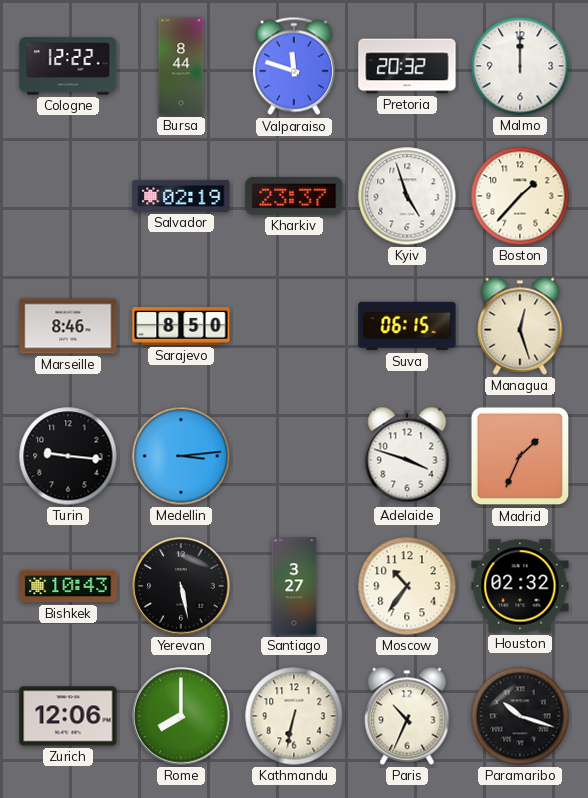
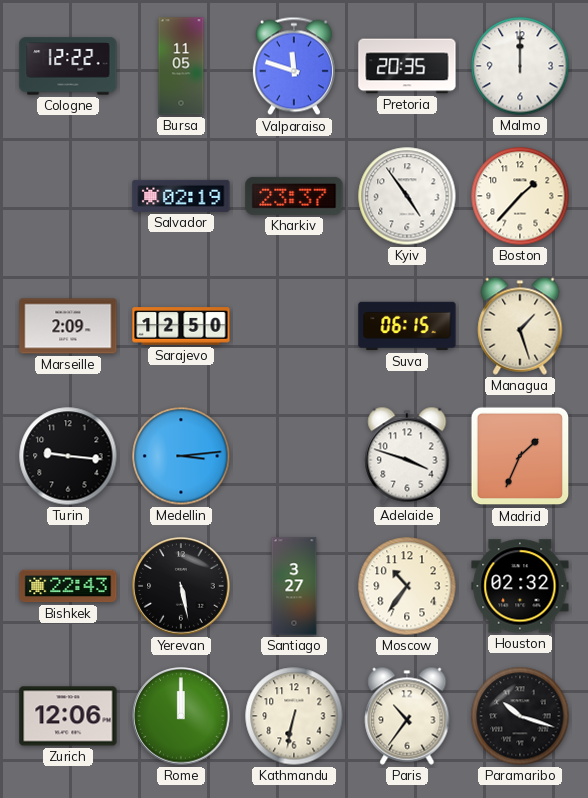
Bursa: 8:44 -> 11:05 (181, 66)
Pretoria: 20:32 -> 20:35 (407, 66)
Kyiv: 4:57 -> 4:54 (407, 196)
Marseille: 8:46 -> 2:09 (68, 326)
Sarajevo: 8:50 -> 12:50 (181, 326)
Managua: 12:27 -> 1:27 (520, 326)
Bishkek: 10:43 -> 22:43 (68, 586)
Rome: 8:00 -> 12:00 (181, 716)
Paris: 10:34 -> 10:36 (407, 716)
